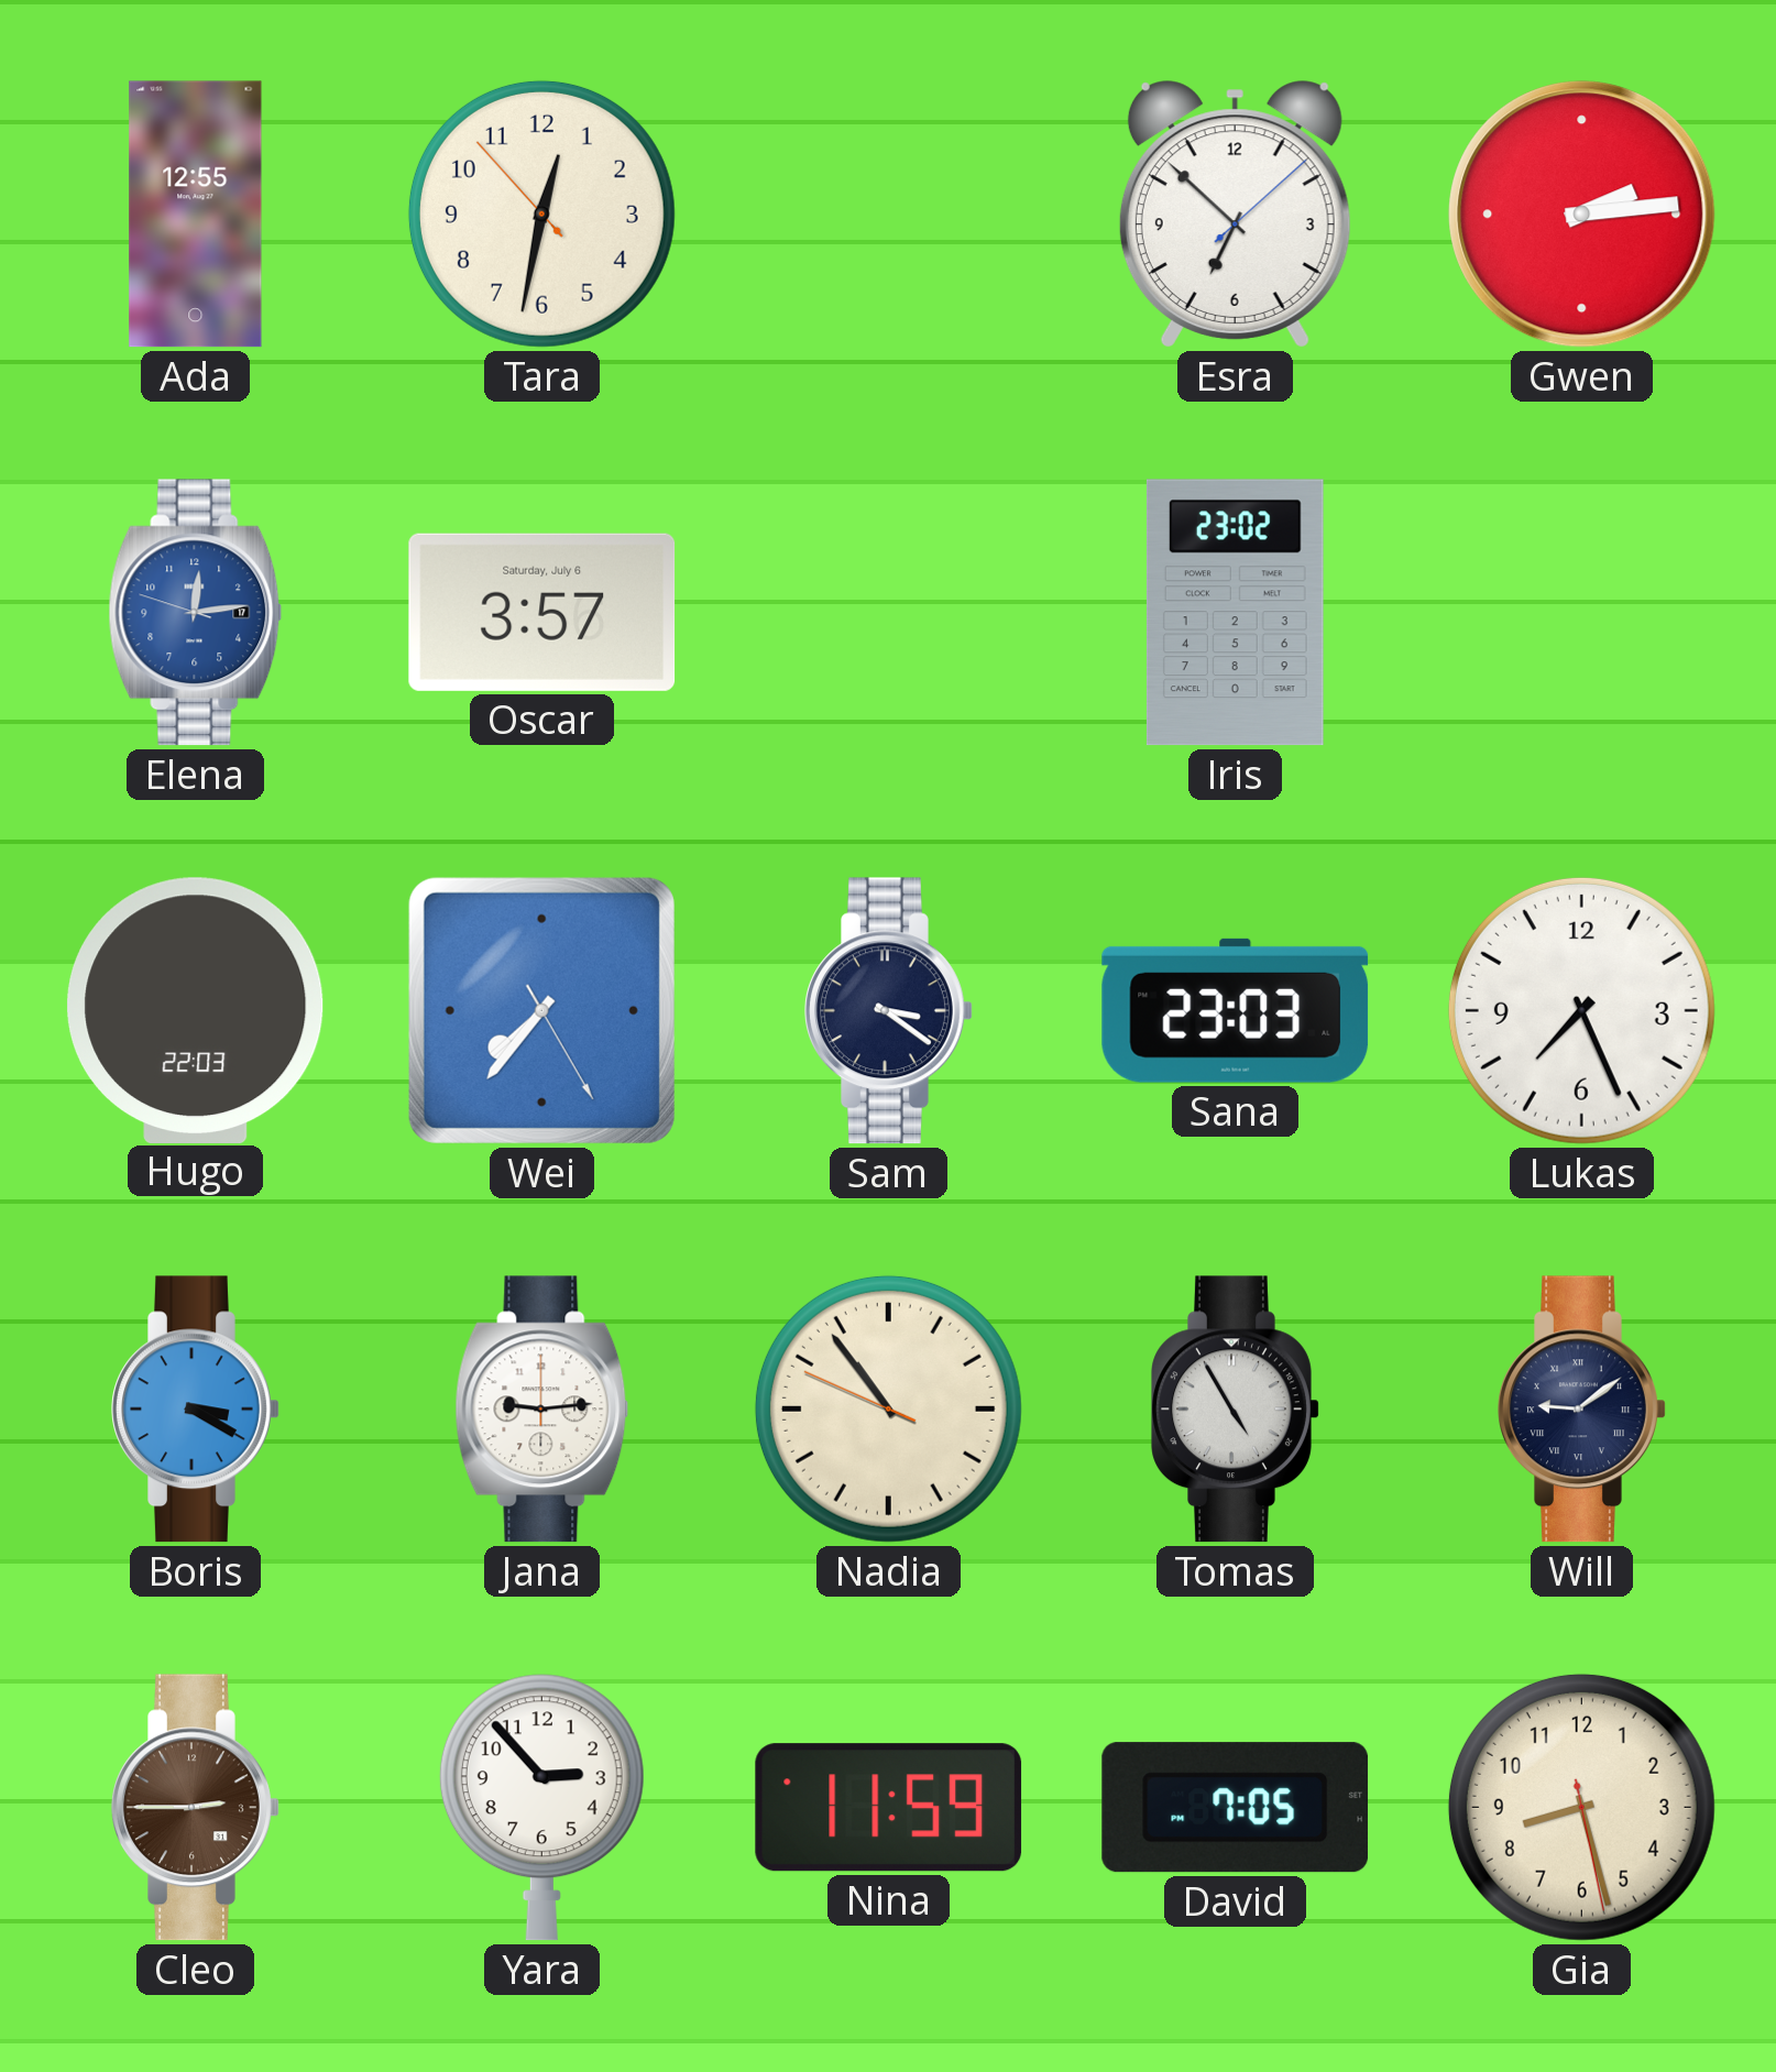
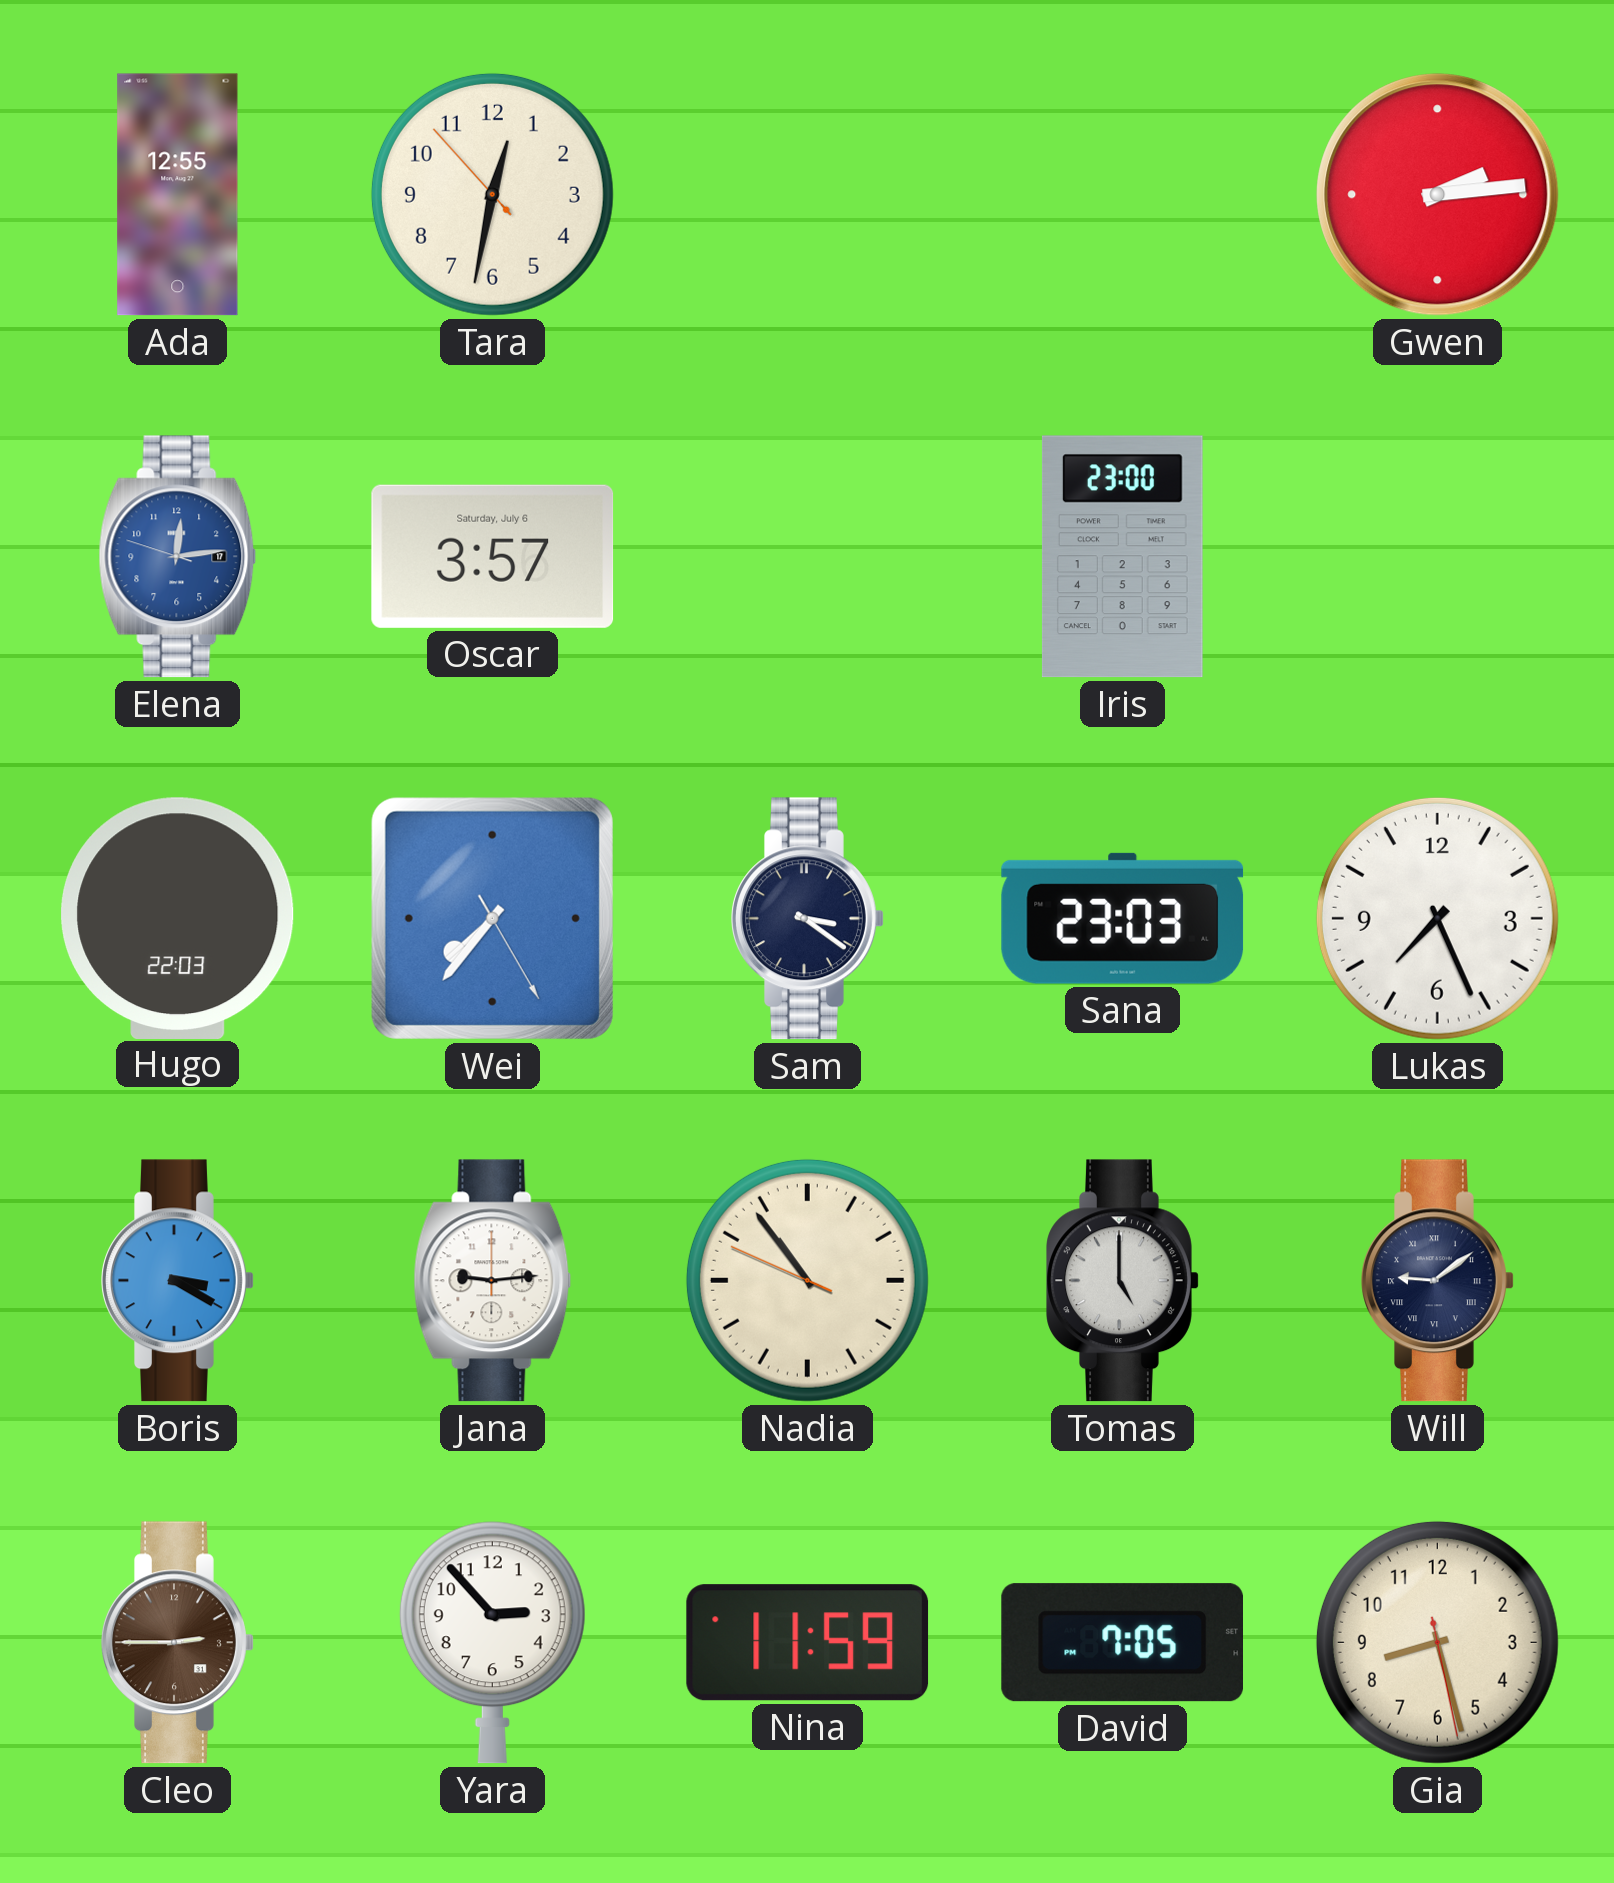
Esra: 6:52 -> none (1235, 215)
Iris: 23:02 -> 23:00 (1122, 557)
Tomas: 4:55 -> 5:00 (1123, 1281)
